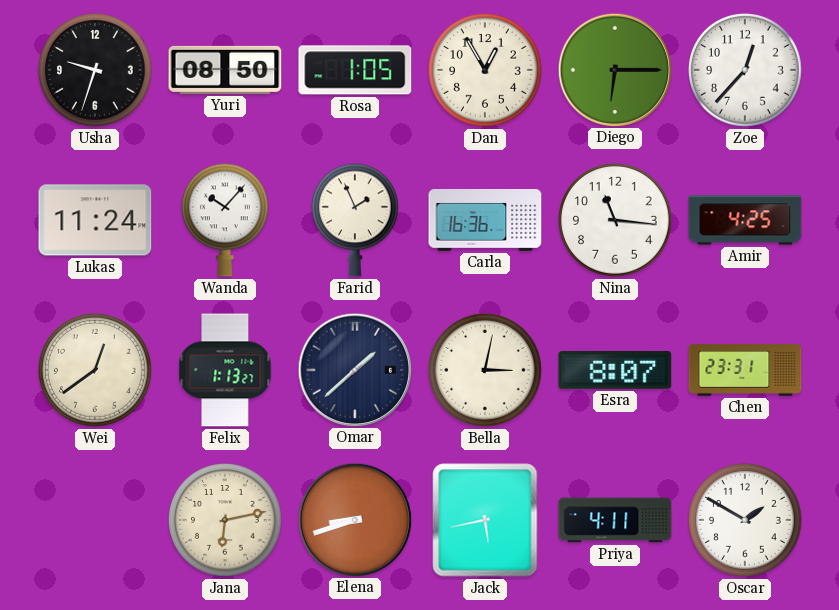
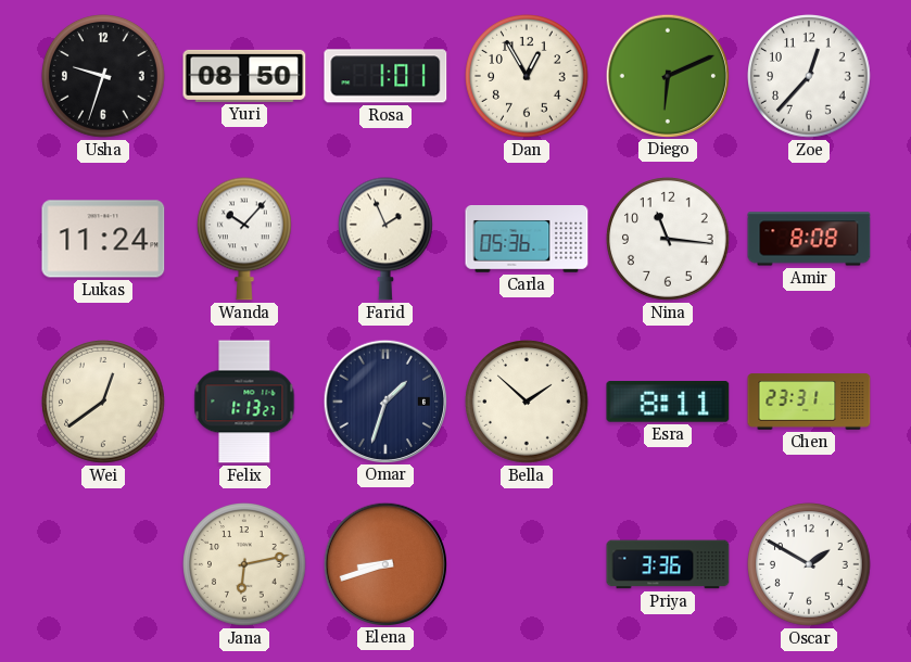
Rosa: 1:05 -> 1:01 (385, 76)
Diego: 6:15 -> 6:11 (667, 75)
Carla: 16:36 -> 05:36 (527, 240)
Amir: 4:25 -> 8:08 (809, 239)
Omar: 1:38 -> 1:33 (384, 400)
Bella: 3:02 -> 1:52 (528, 403)
Esra: 8:07 -> 8:11 (668, 403)
Jack: 5:43 -> none (485, 520)
Priya: 4:11 -> 3:36 (668, 564)
